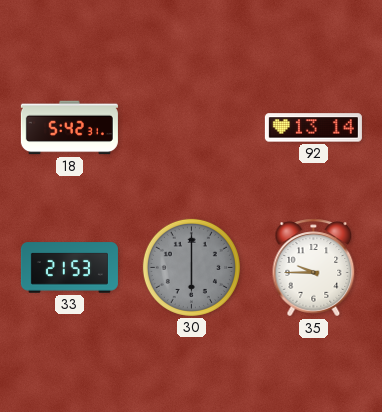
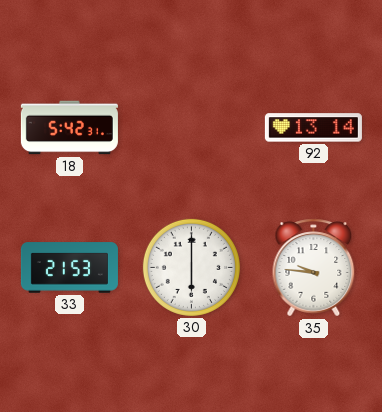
30 dial: grey -> white (191, 267)
35: 9:45 -> 9:46 (314, 268)
